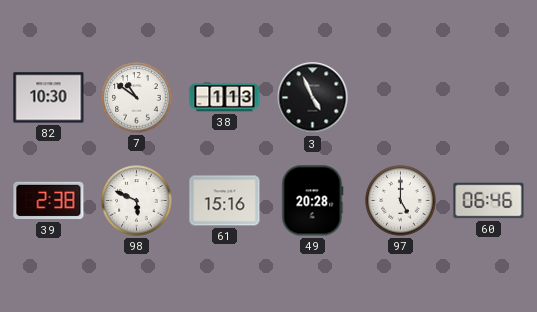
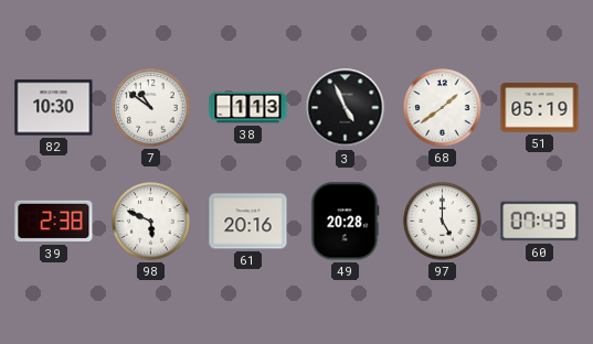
68: none -> 1:39 (443, 108)
51: none -> 05:19 (540, 108)
61: 15:16 -> 20:16 (248, 222)
60: 06:46 -> 07:43 (540, 222)
